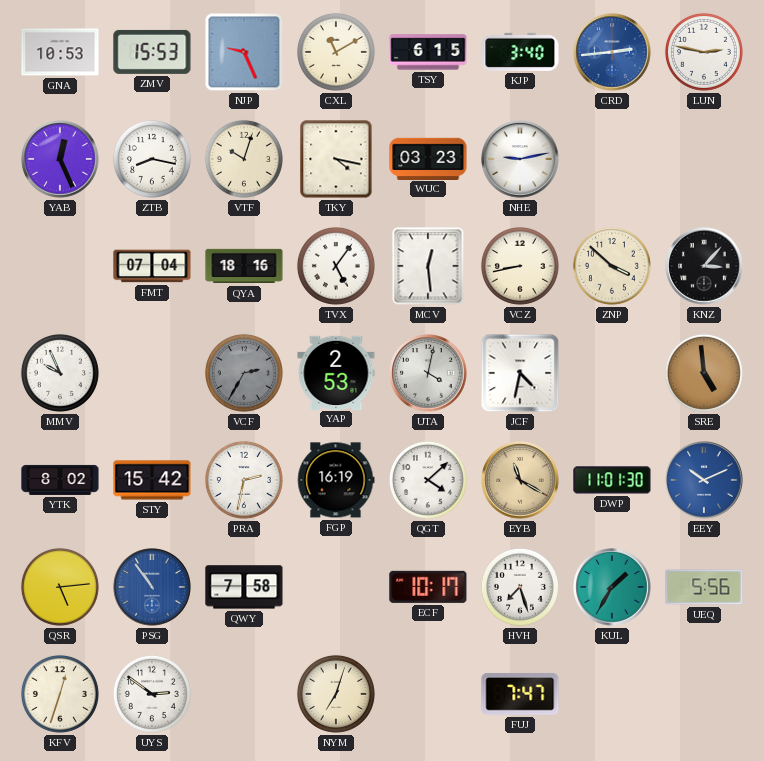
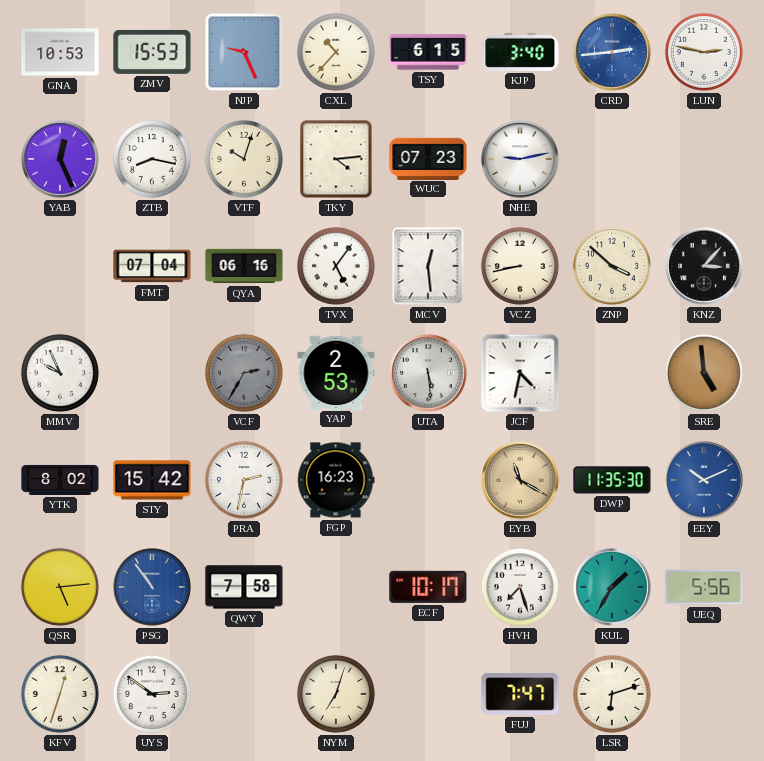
CXL: 11:10 -> 10:37 (336, 52)
TKY: 4:17 -> 4:14 (336, 159)
WUC: 03:23 -> 07:23 (428, 158)
QYA: 18:16 -> 06:16 (244, 266)
UTA: 4:02 -> 5:29 (428, 373)
FGP: 16:19 -> 16:23 (336, 480)
QGT: 4:08 -> none (428, 480)
DWP: 11:01 -> 11:35 (612, 480)
LSR: none -> 6:12 (612, 694)
